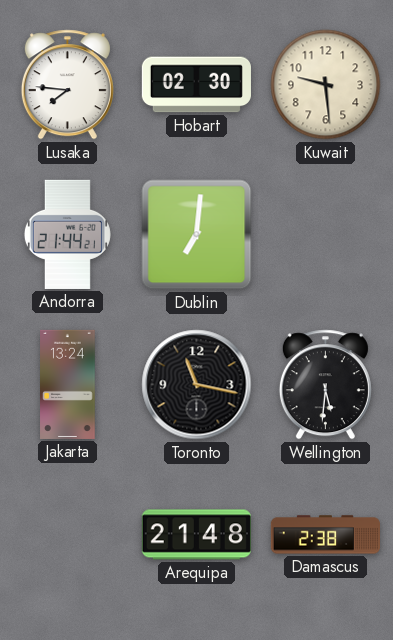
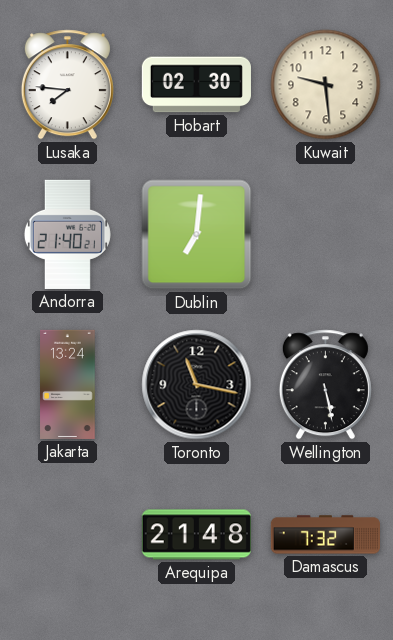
Andorra: 21:44 -> 21:40 (67, 234)
Wellington: 5:31 -> 5:28 (325, 385)
Damascus: 2:38 -> 7:32 (325, 535)
